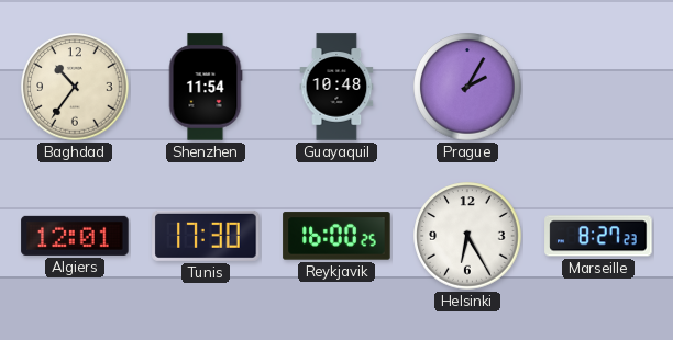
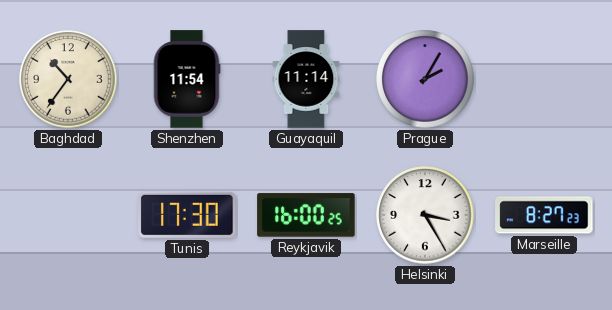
Guayaquil: 10:48 -> 11:14 (306, 79)
Algiers: 12:01 -> none (75, 236)
Helsinki: 6:25 -> 3:25 (425, 215)
